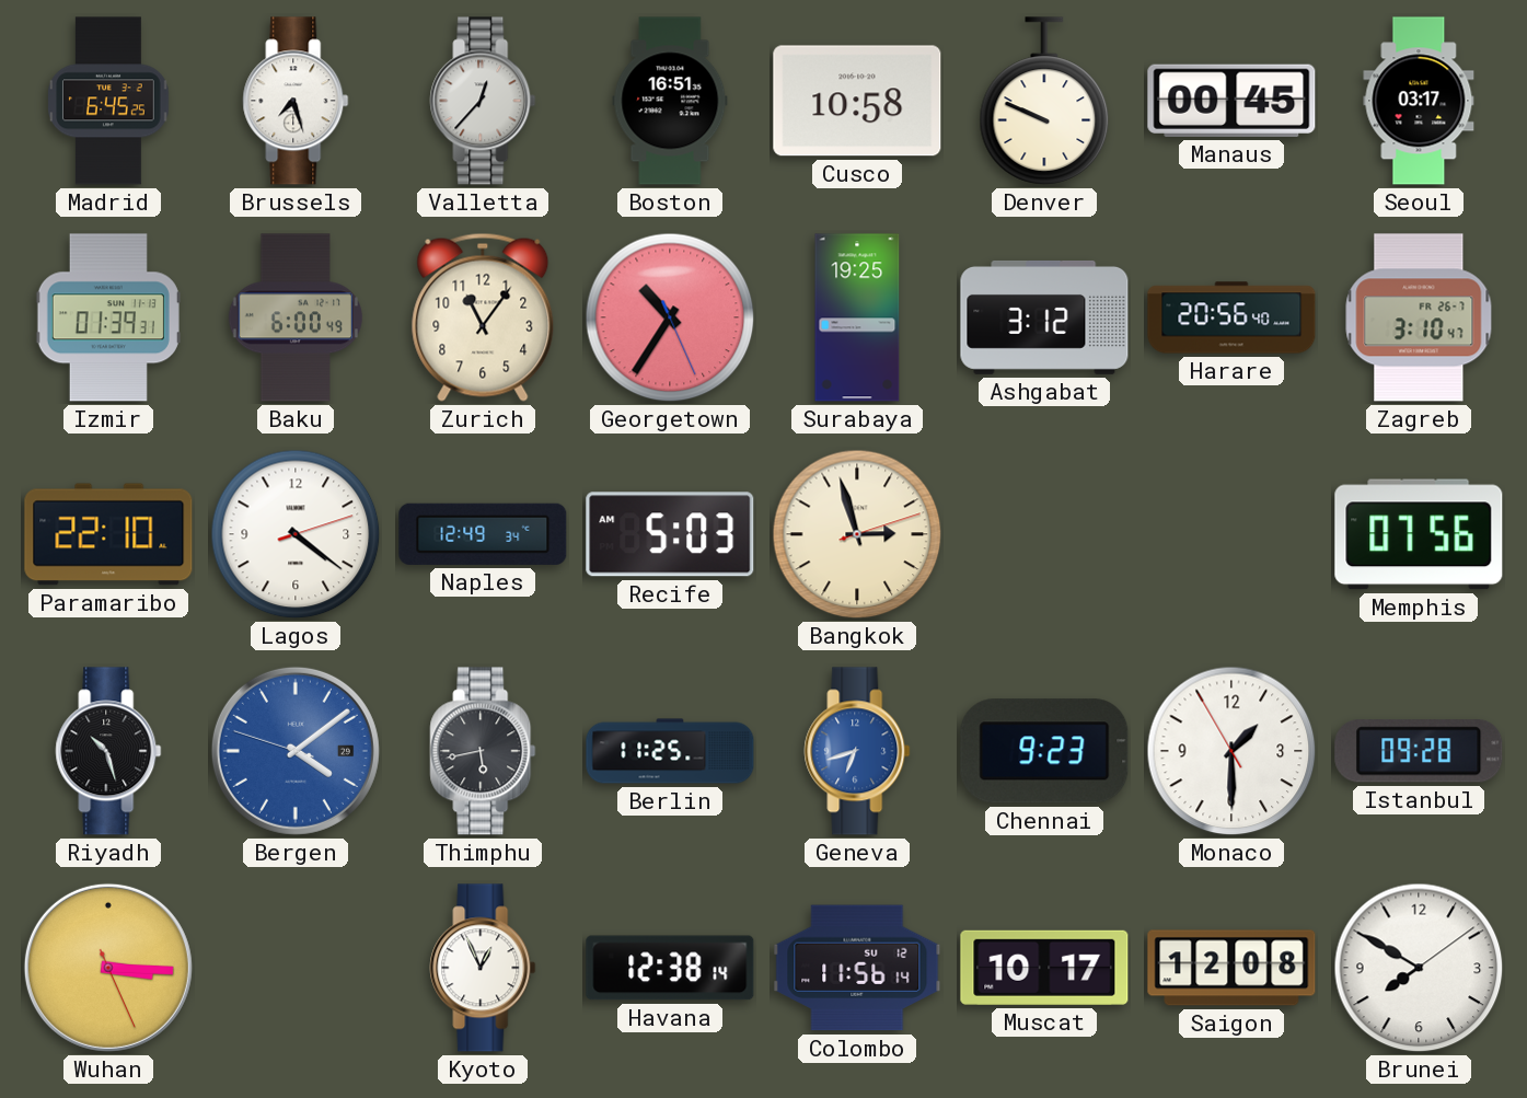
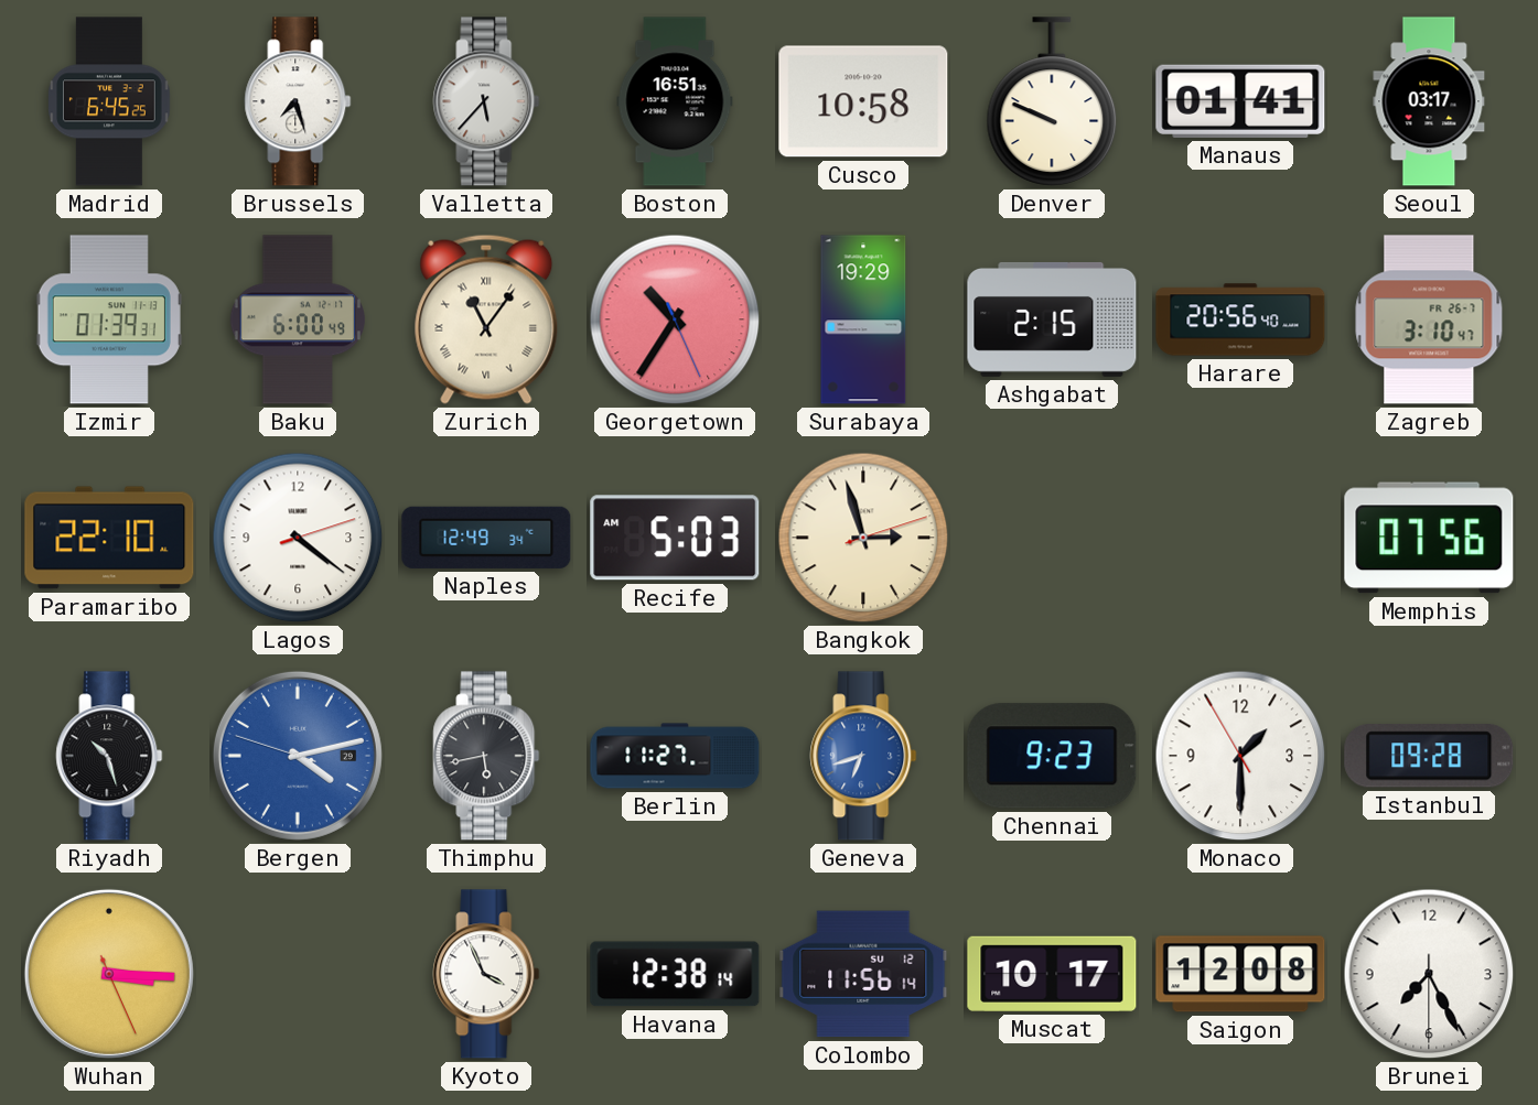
Valletta: 12:37 -> 5:37 (486, 101)
Manaus: 00:45 -> 01:41 (1240, 101)
Zurich numerals: Arabic -> Roman (486, 319)
Surabaya: 19:25 -> 19:29 (863, 319)
Ashgabat: 3:12 -> 2:15 (1052, 319)
Bergen: 4:08 -> 4:12 (298, 756)
Berlin: 11:25 -> 11:27 (675, 756)
Kyoto: 12:56 -> 3:56 (486, 974)
Brunei: 7:50 -> 7:25 (1429, 974)
